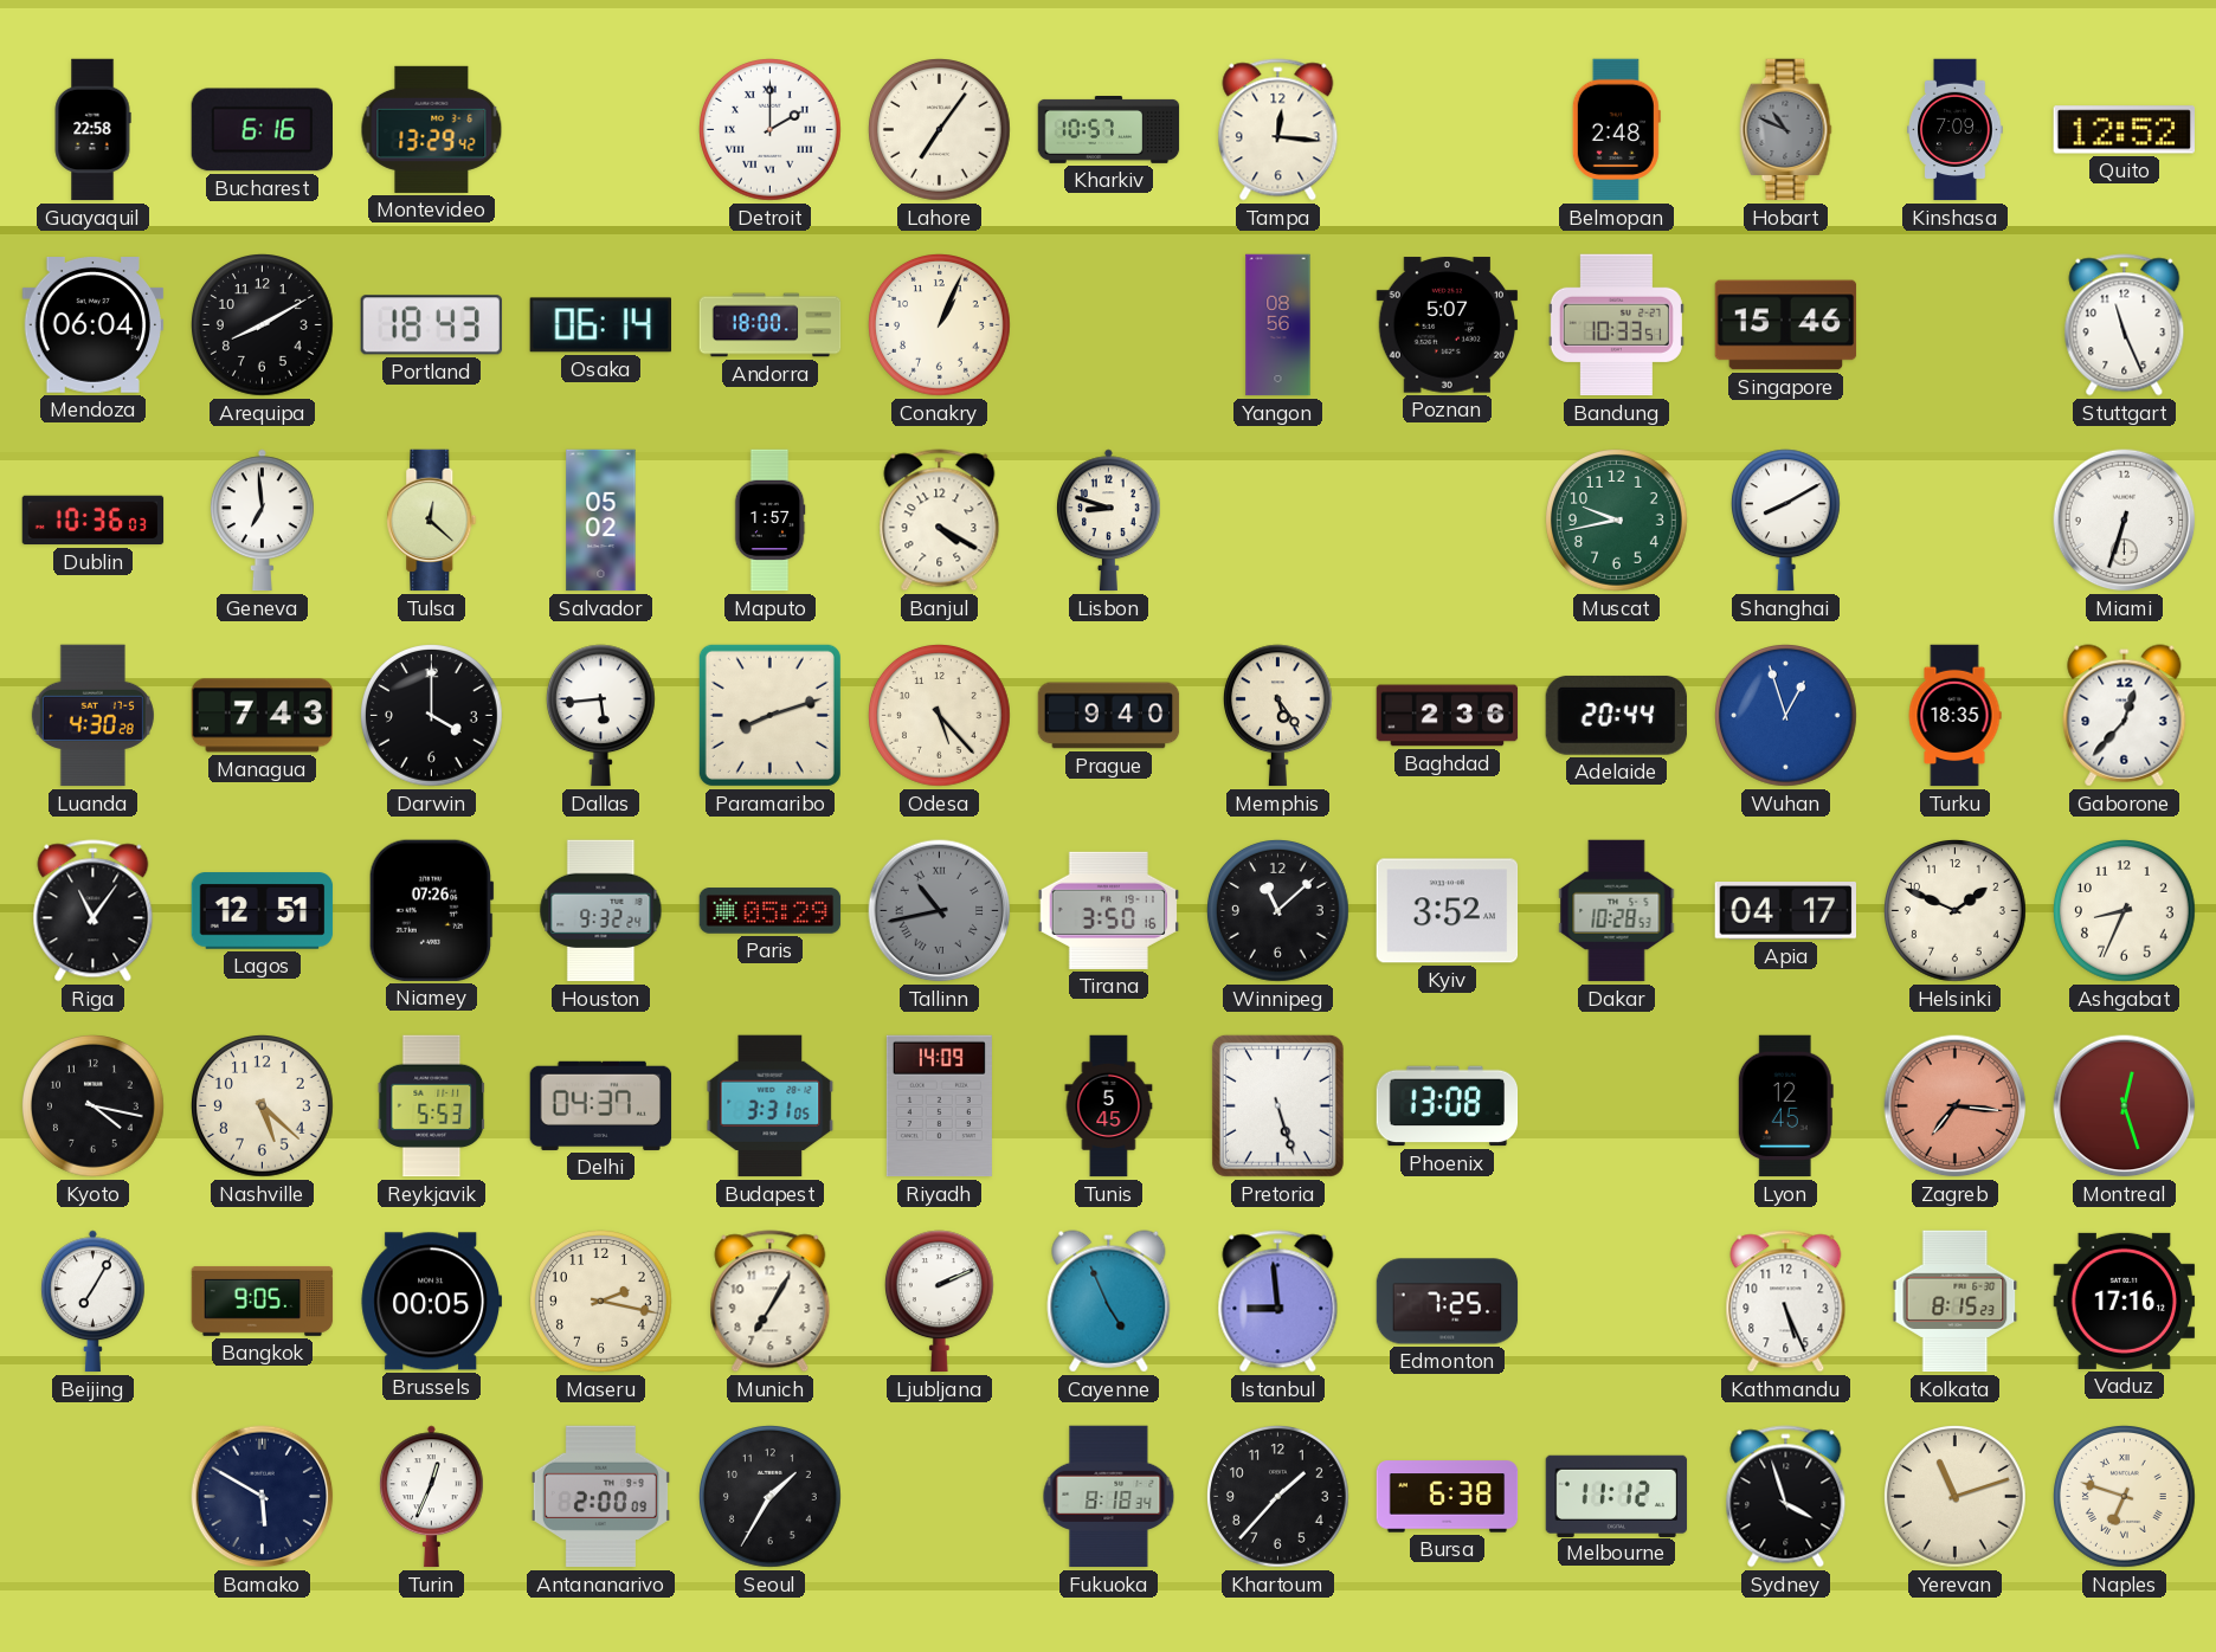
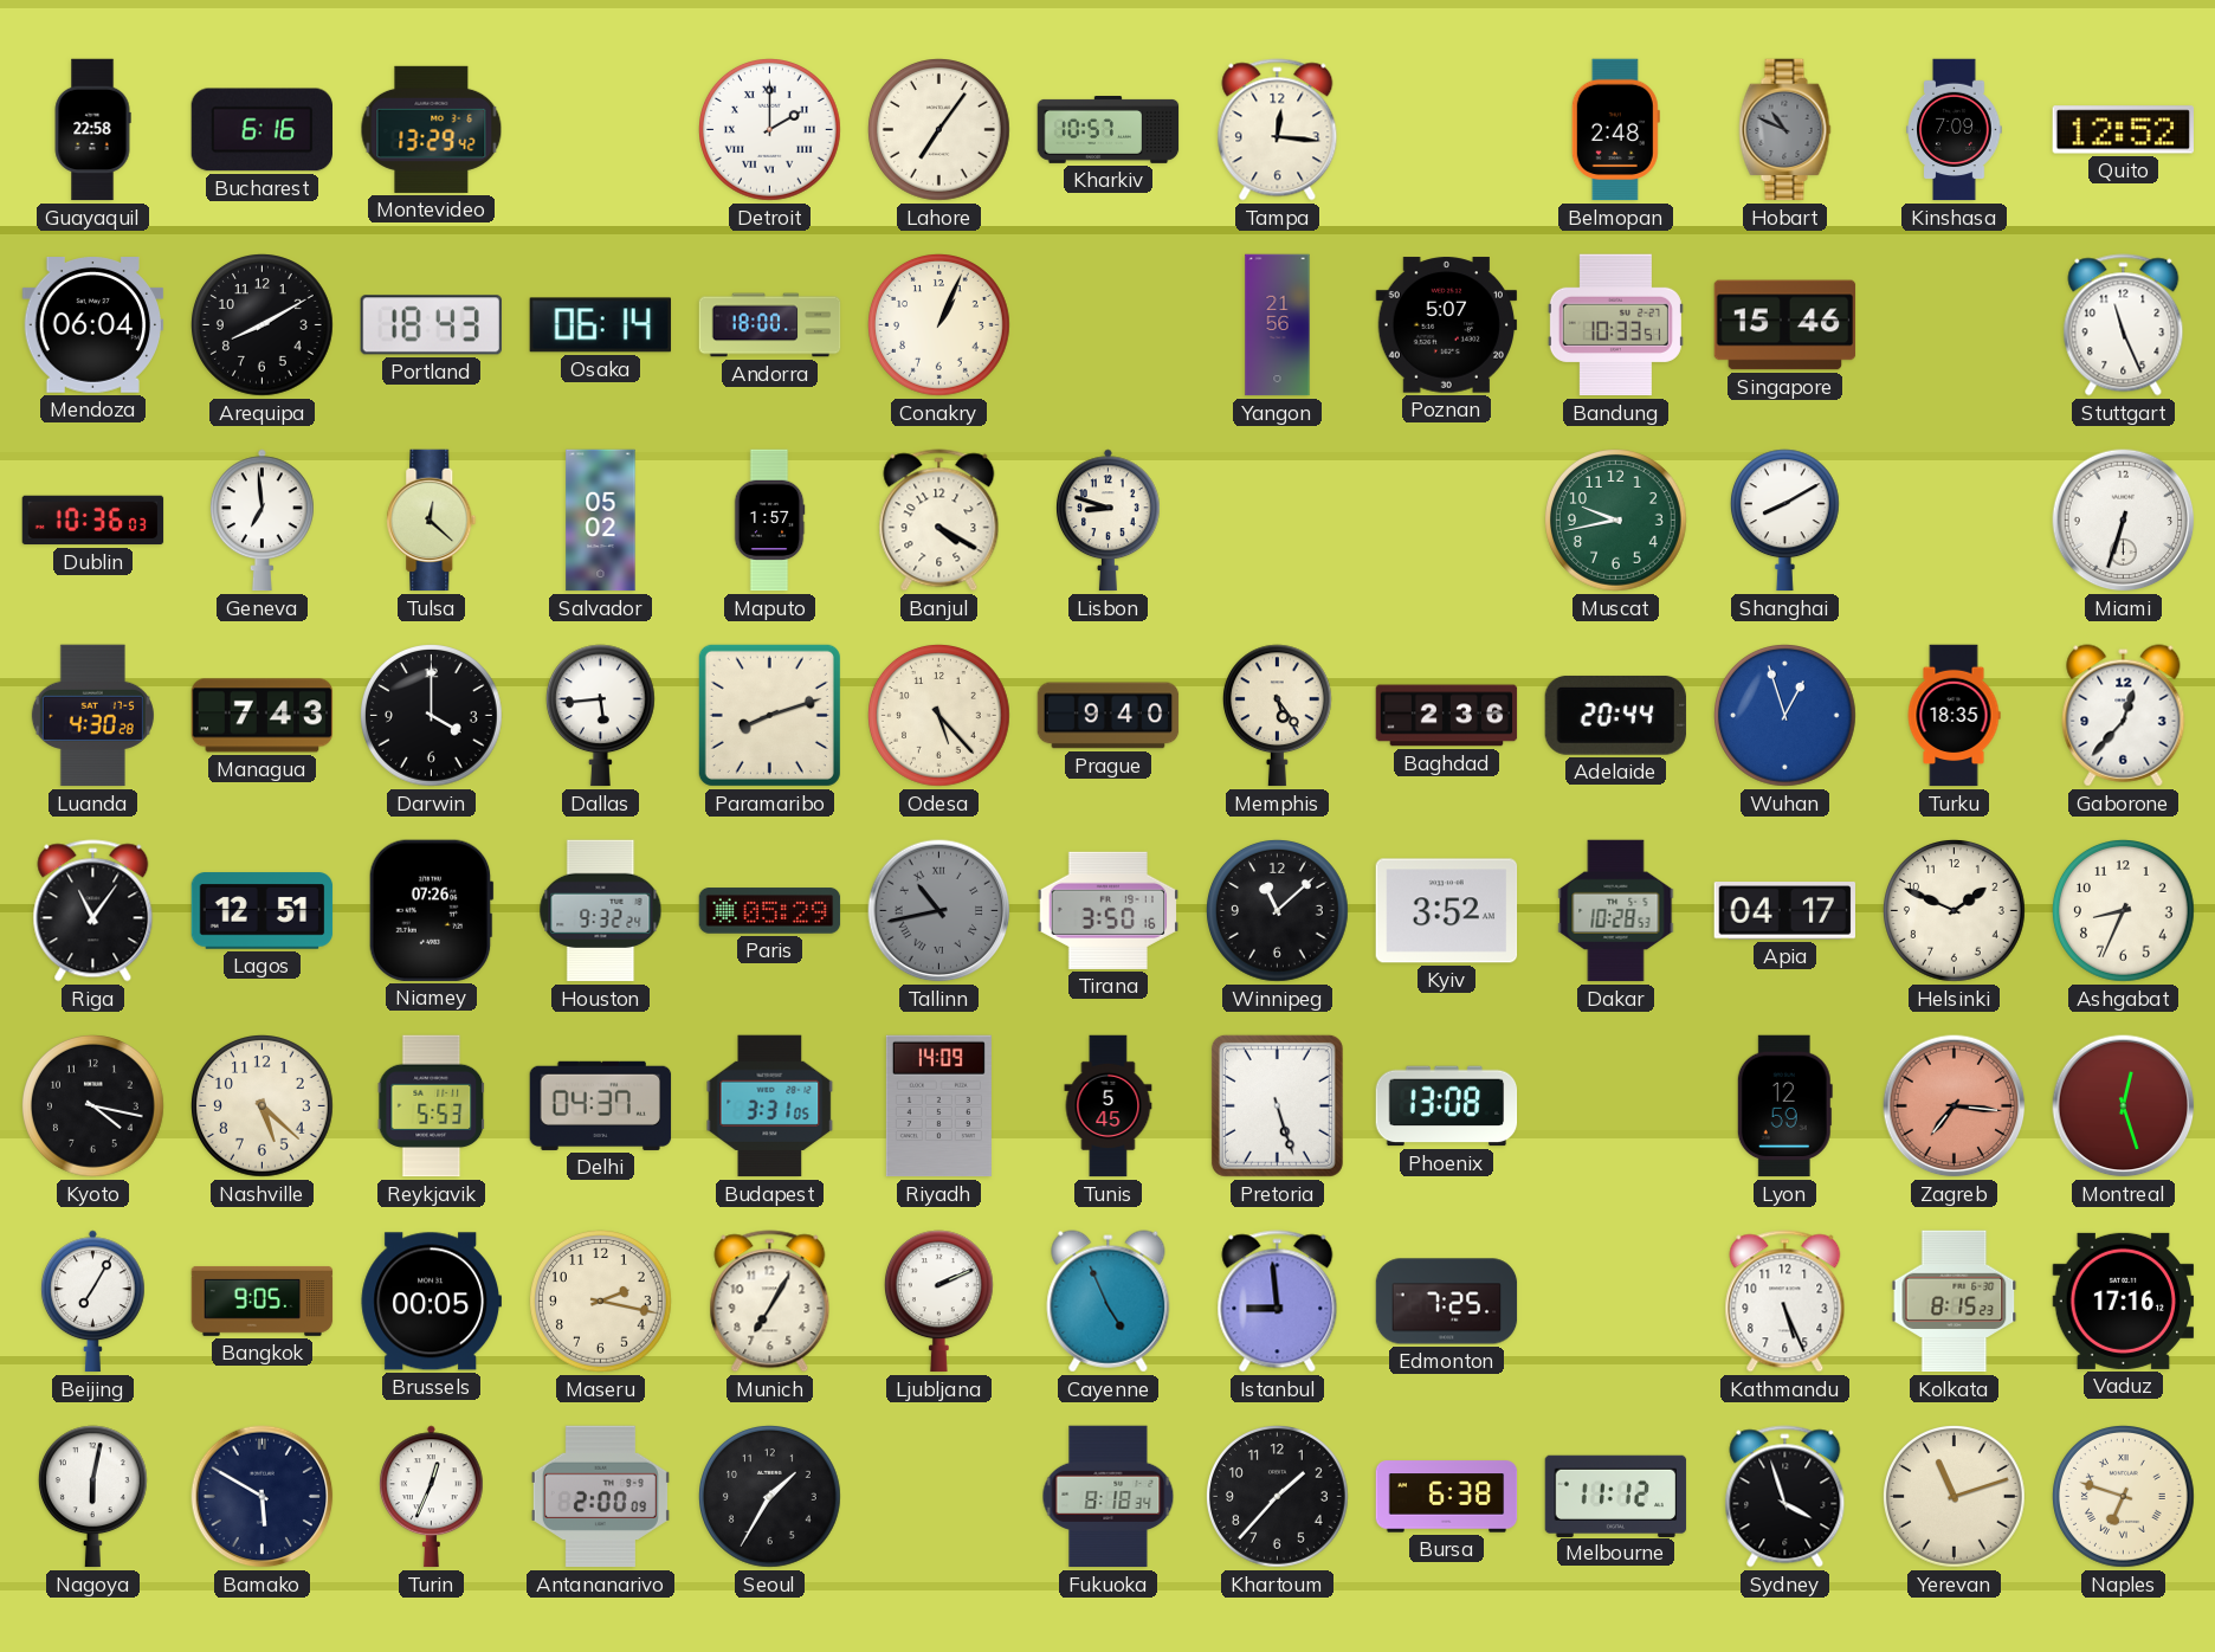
Yangon: 08:56 -> 21:56 (1278, 325)
Lyon: 12:45 -> 12:59 (1784, 1106)
Nagoya: none -> 6:02 (92, 1497)
